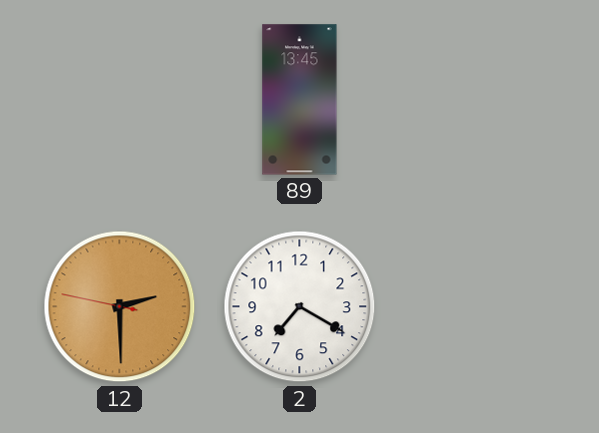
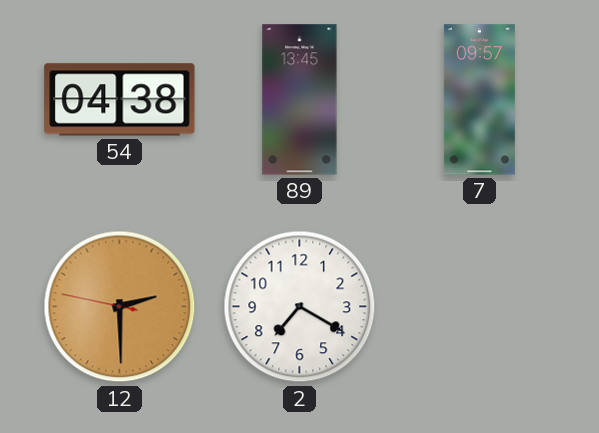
54: none -> 04:38 (120, 100)
7: none -> 09:57 (479, 100)
